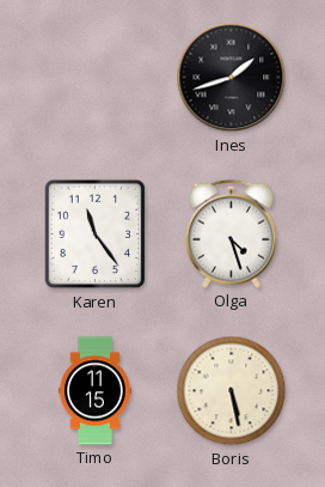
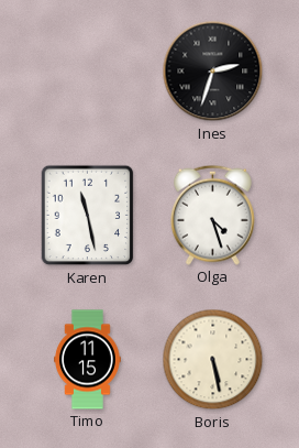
Ines: 1:42 -> 2:33 (213, 72)
Karen: 11:24 -> 11:28 (88, 216)
